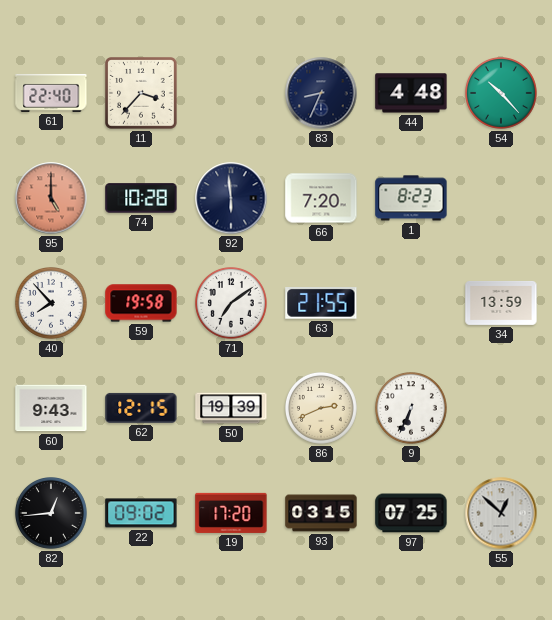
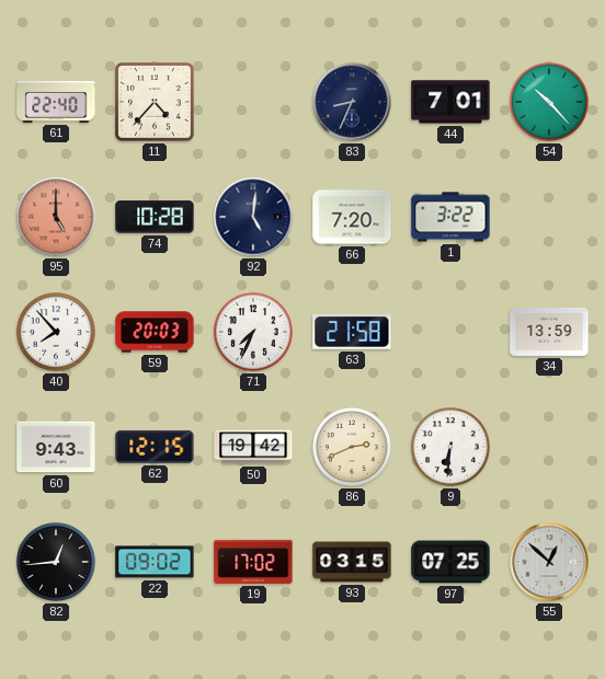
11: 3:37 -> 4:37 (156, 103)
44: 4:48 -> 7:01 (450, 102)
92: 5:59 -> 5:01 (253, 217)
1: 8:23 -> 3:22 (450, 217)
59: 19:58 -> 20:03 (155, 332)
71: 7:09 -> 7:34 (254, 333)
63: 21:55 -> 21:58 (352, 333)
50: 19:39 -> 19:42 (253, 447)
9: 6:34 -> 6:31 (452, 448)
19: 17:20 -> 17:02 (253, 562)
